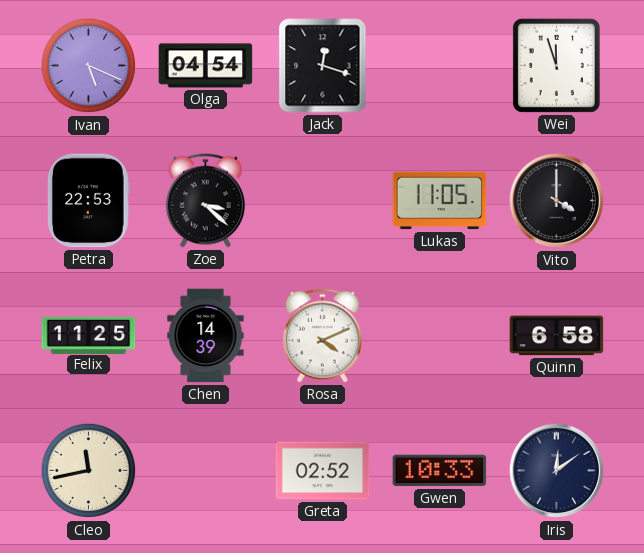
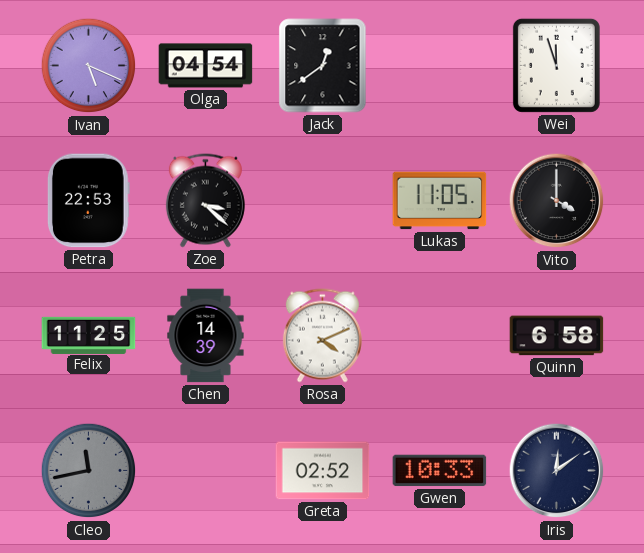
Jack: 12:18 -> 12:39 (323, 66)
Cleo dial: cream -> grey (89, 471)
